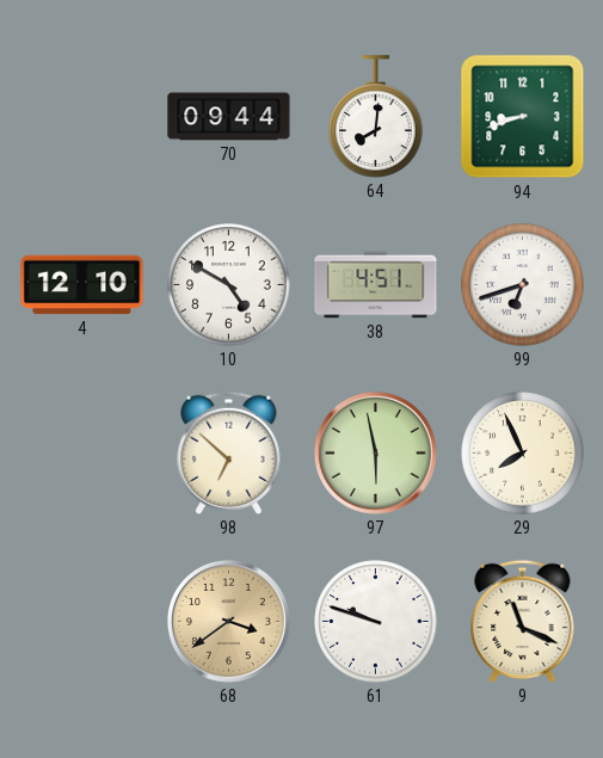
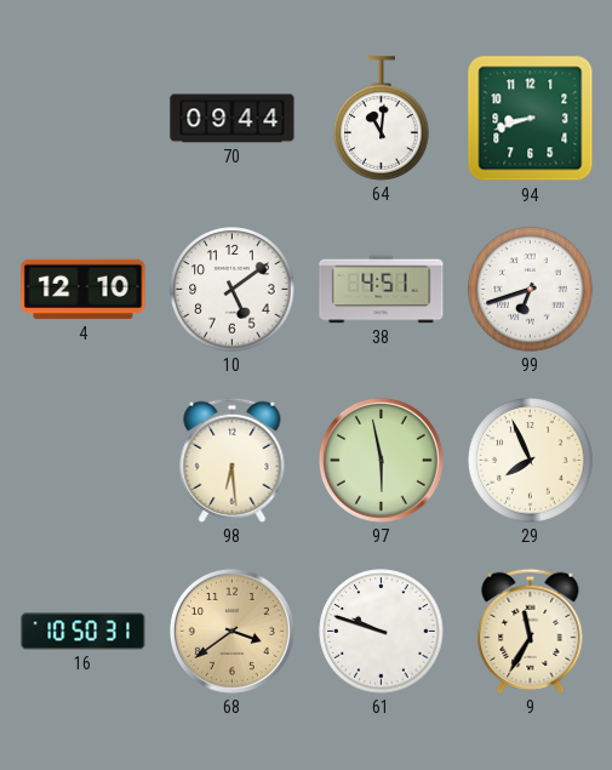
64: 8:01 -> 11:01 (382, 119)
10: 4:50 -> 5:09 (233, 290)
98: 6:52 -> 6:29 (233, 460)
16: none -> 10:50 (84, 632)
9: 11:19 -> 11:35 (531, 631)
